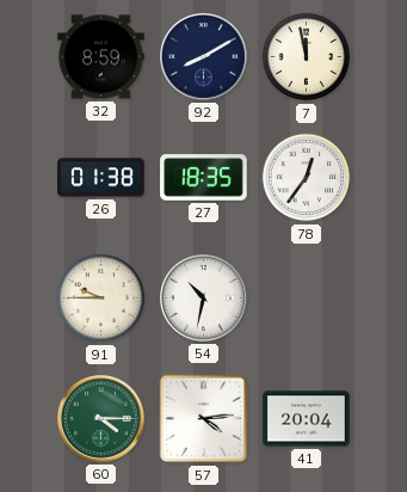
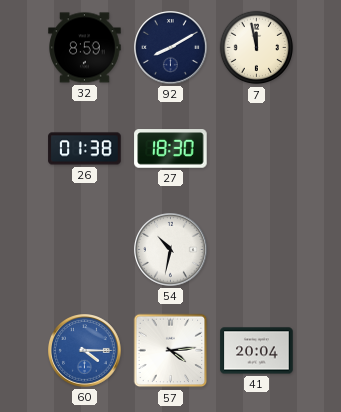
27: 18:35 -> 18:30 (171, 149)
78: 12:36 -> none (307, 178)
91: 9:45 -> none (101, 299)
60 dial: green -> blue (85, 351)
